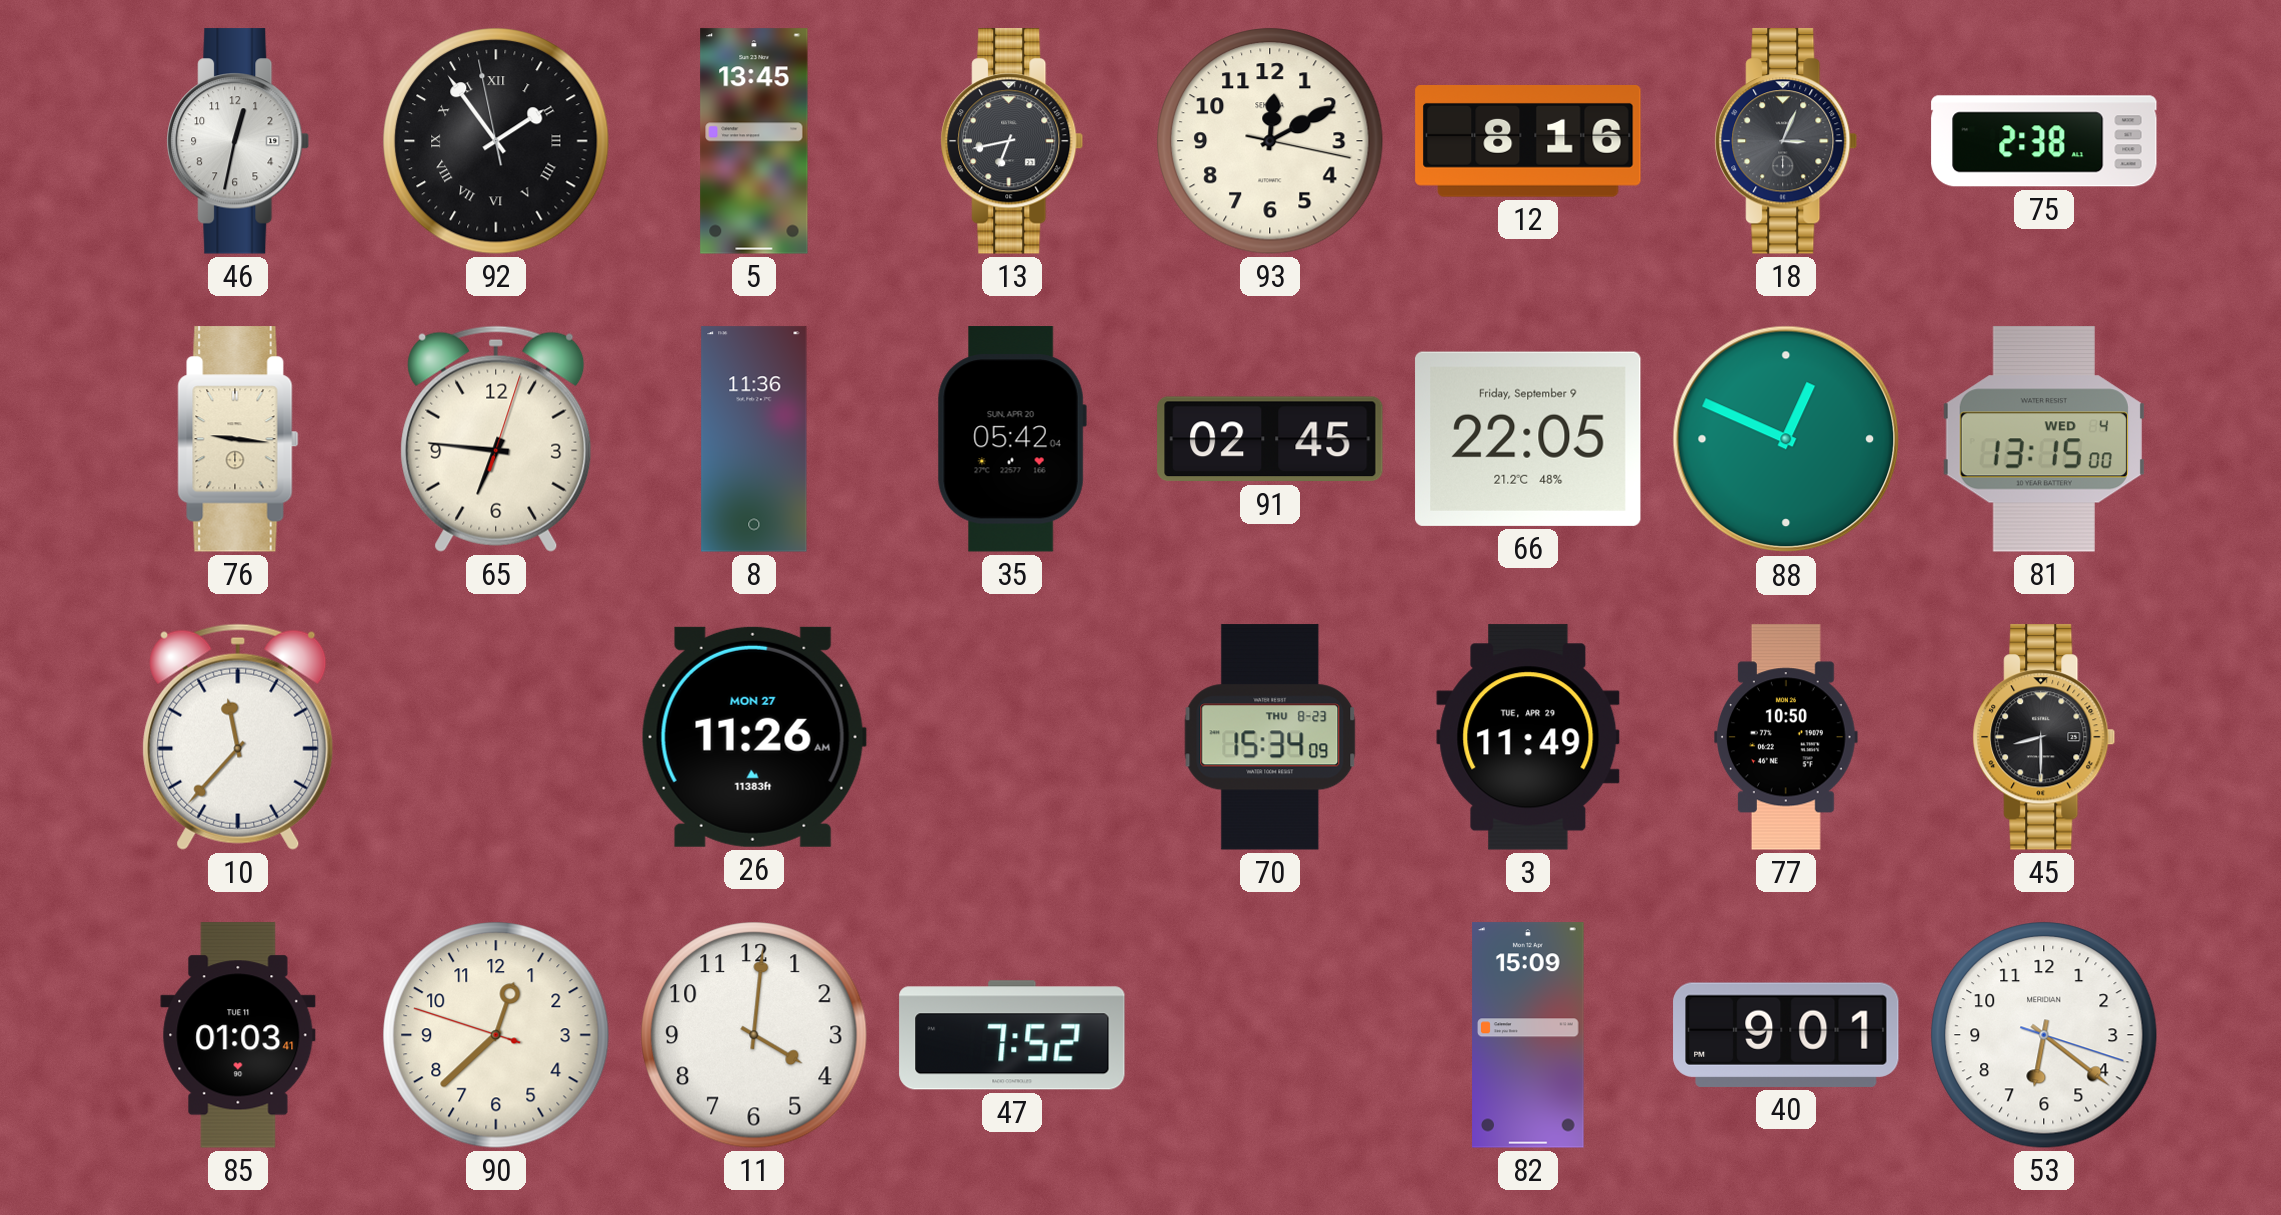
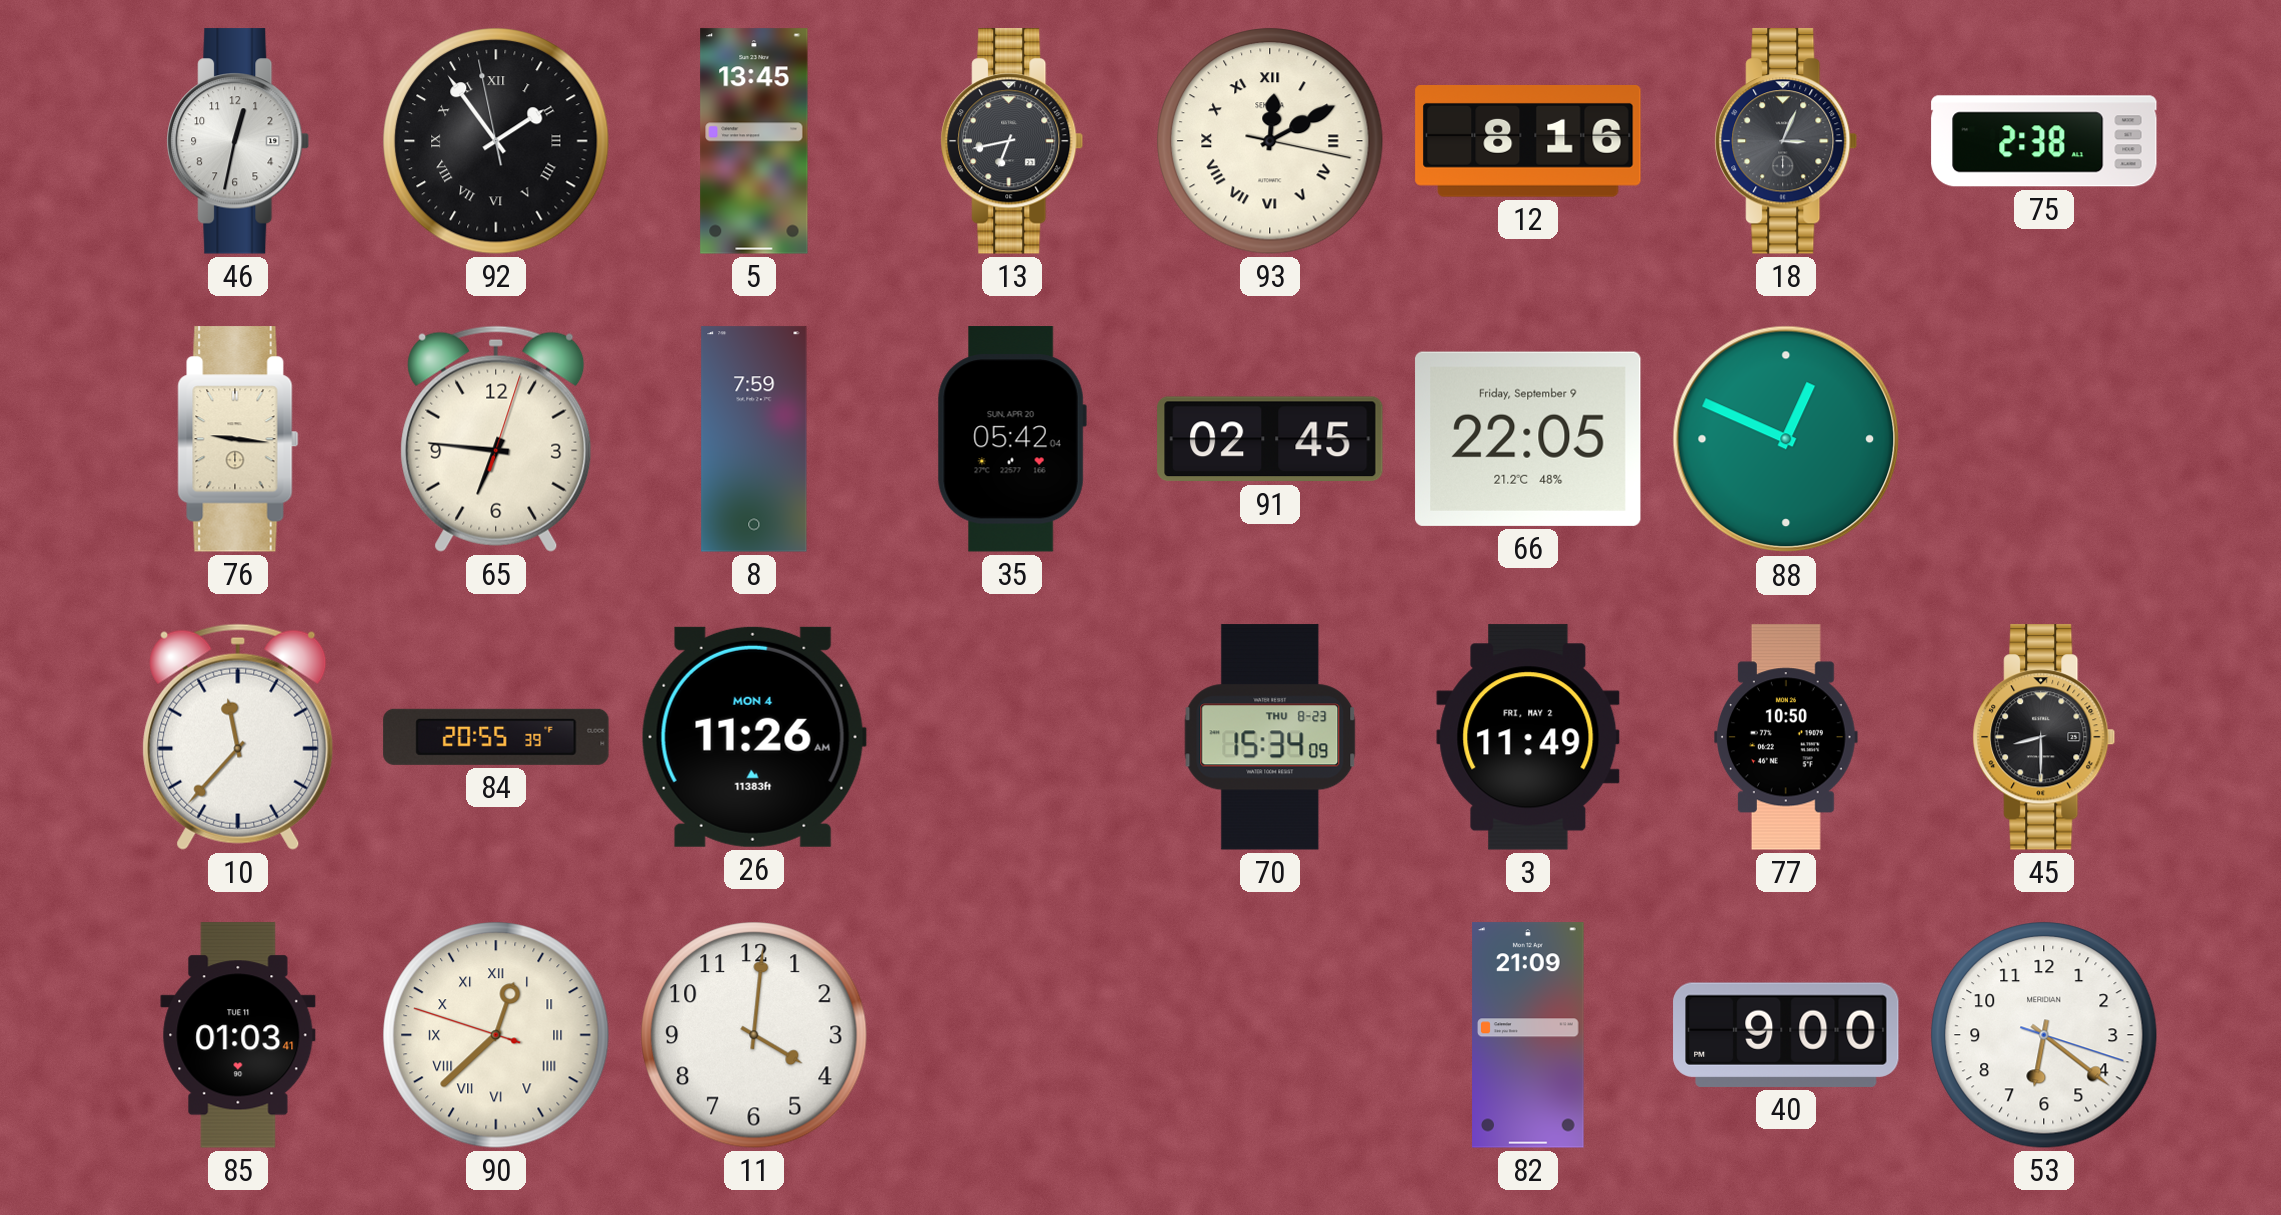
93 numerals: Arabic -> Roman (1270, 141)
8: 11:36 -> 7:59 (754, 439)
81: 13:15 -> none (2044, 439)
84: none -> 20:55 (496, 737)
26 date: MON 27 -> MON 4 (754, 737)
3 date: TUE, APR 29 -> FRI, MAY 2 (1528, 737)
90 numerals: Arabic -> Roman (496, 1035)
47: 7:52 -> none (1012, 1035)
82: 15:09 -> 21:09 (1528, 1035)
40: 9:01 -> 9:00 (1786, 1035)
